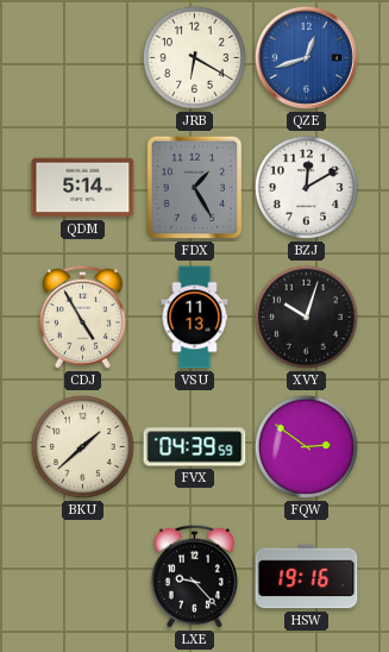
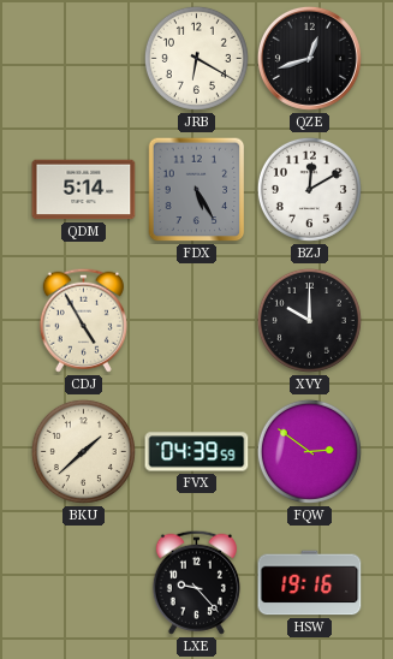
QZE dial: blue -> black (309, 58)
FDX: 1:25 -> 5:25 (197, 190)
VSU: 11:13 -> none (195, 318)
XVY: 10:03 -> 10:00 (309, 320)
